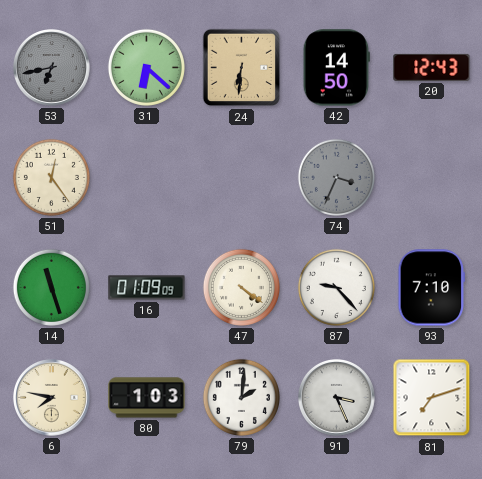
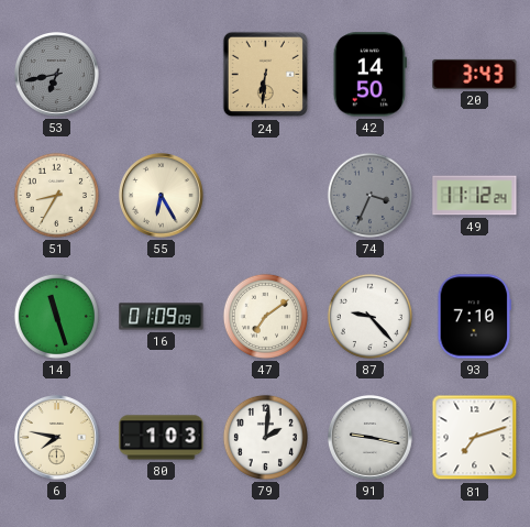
31: 6:22 -> none (146, 67)
20: 12:43 -> 3:43 (475, 74)
51: 12:24 -> 8:35 (56, 195)
55: none -> 6:25 (162, 196)
49: none -> 11:12 (475, 196)
47: 4:21 -> 7:09 (265, 316)
91: 3:26 -> 9:17 (371, 438)
